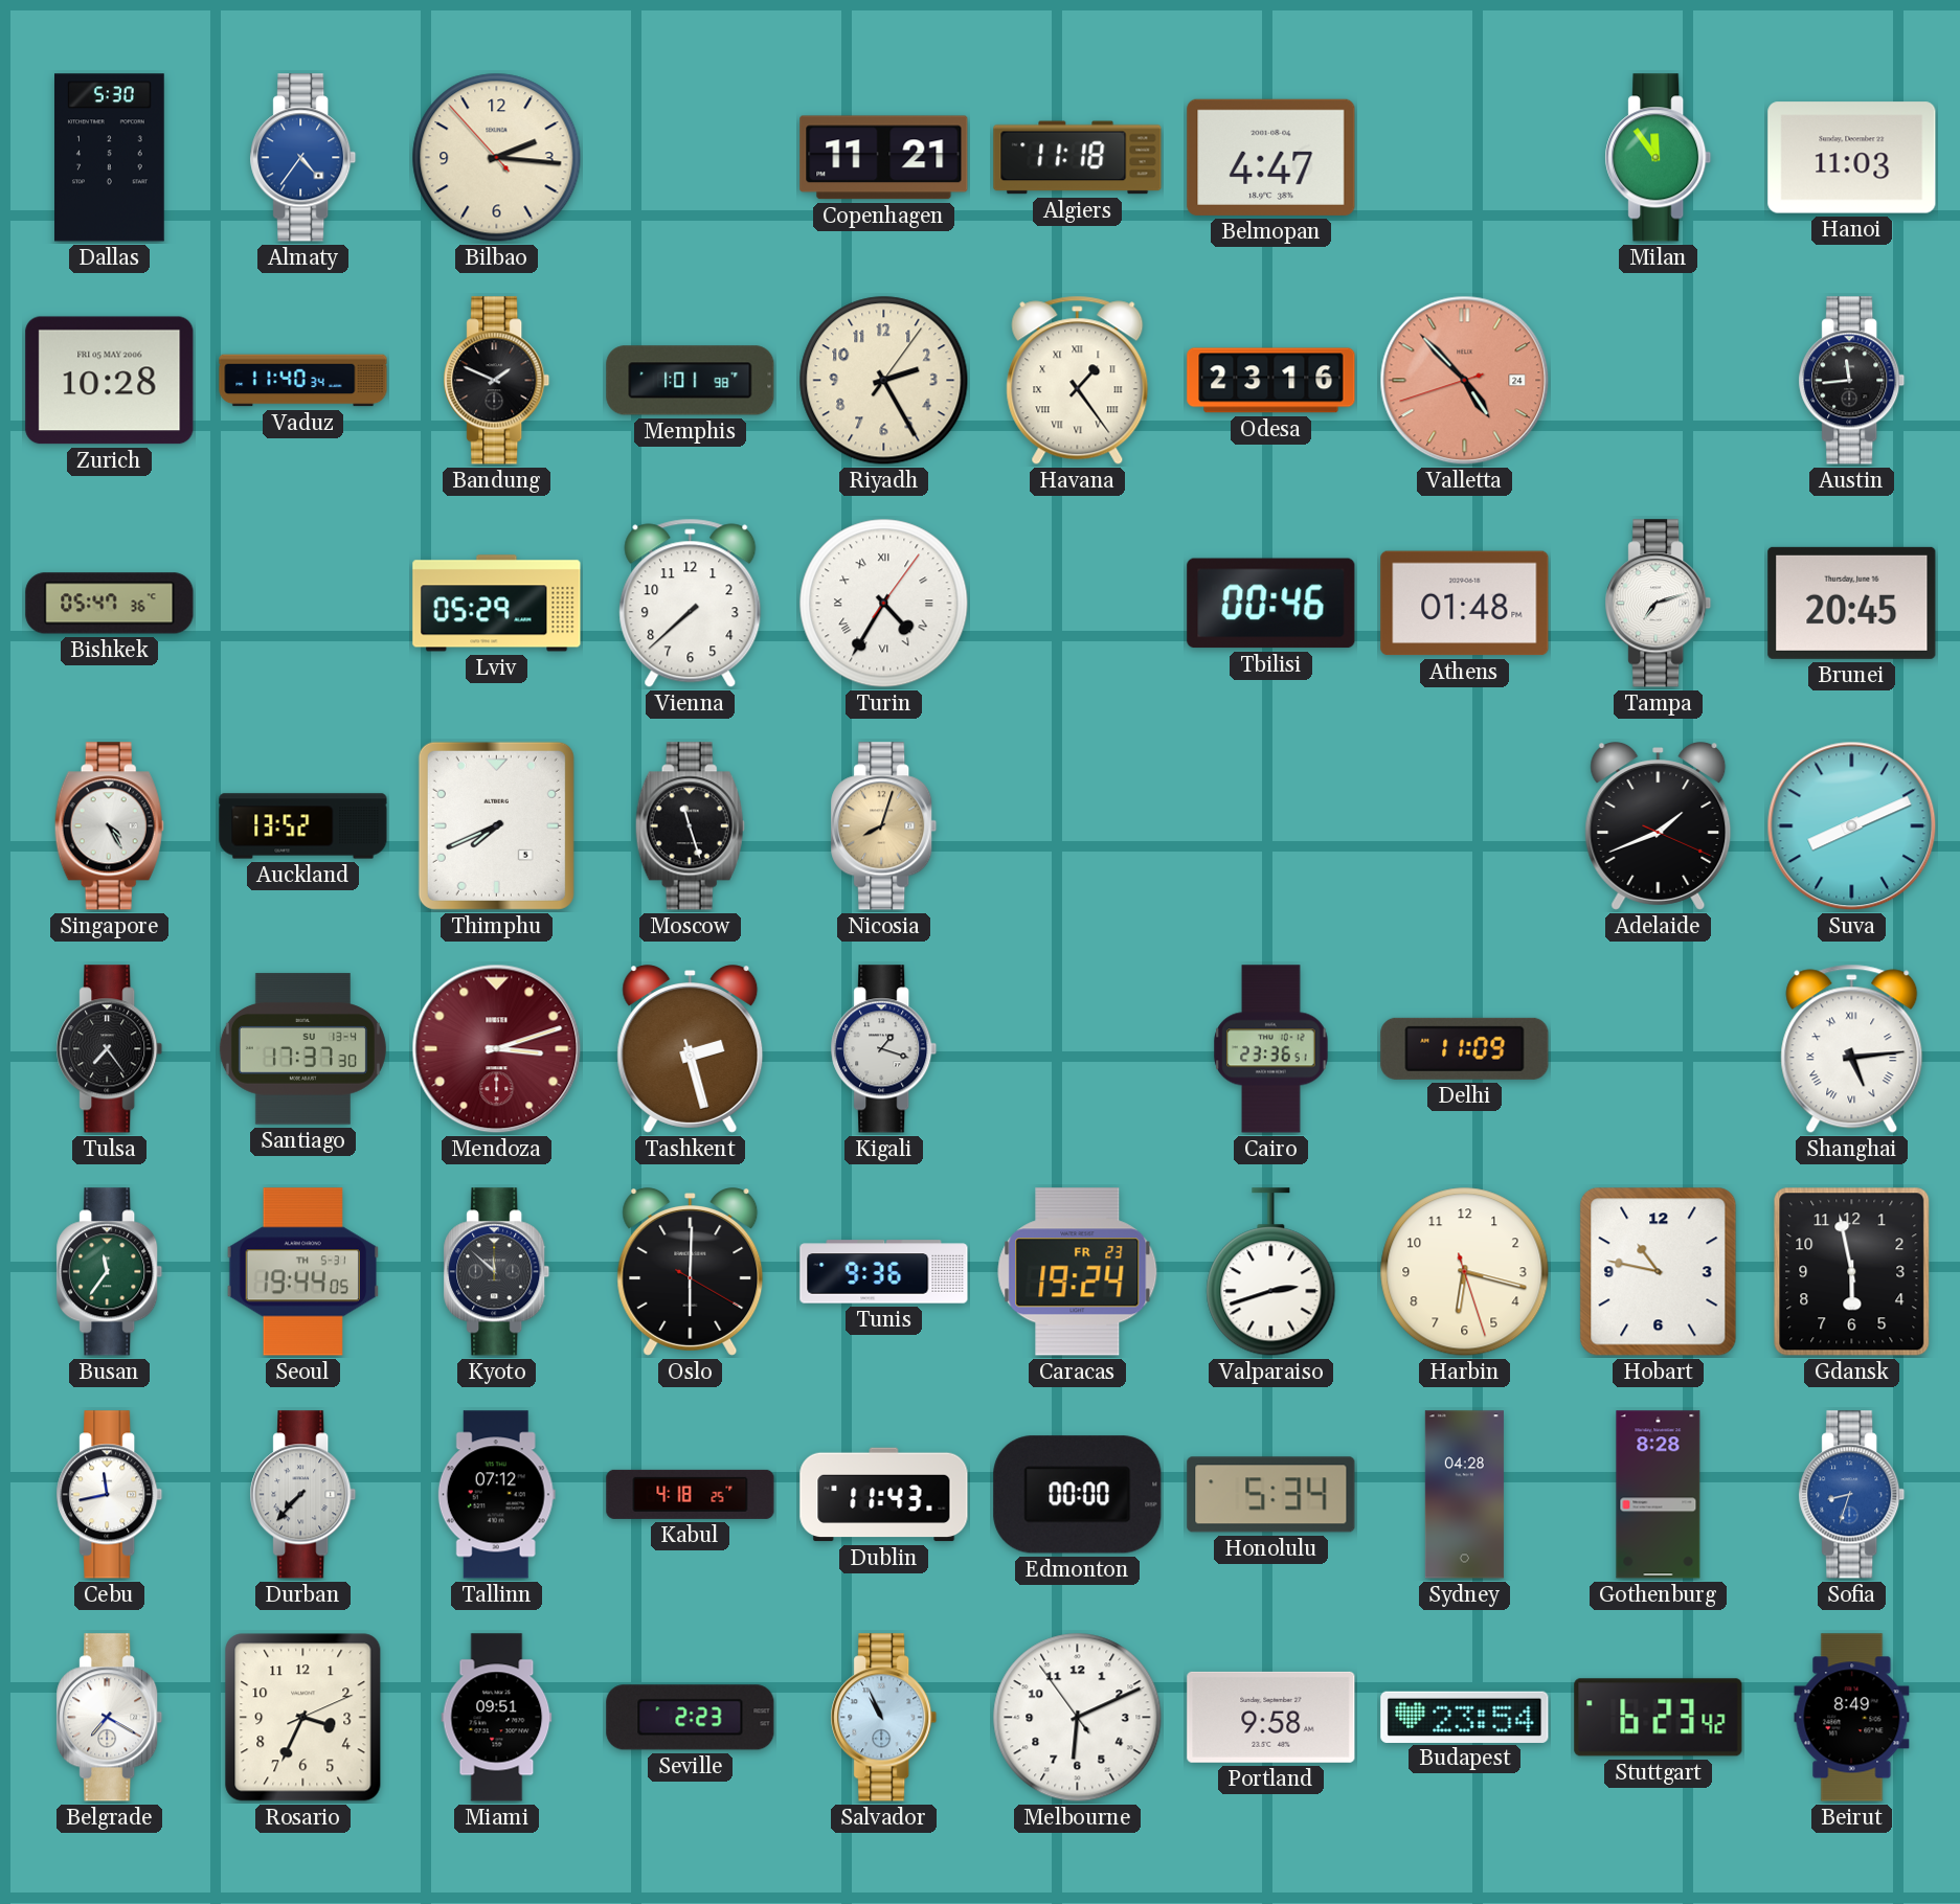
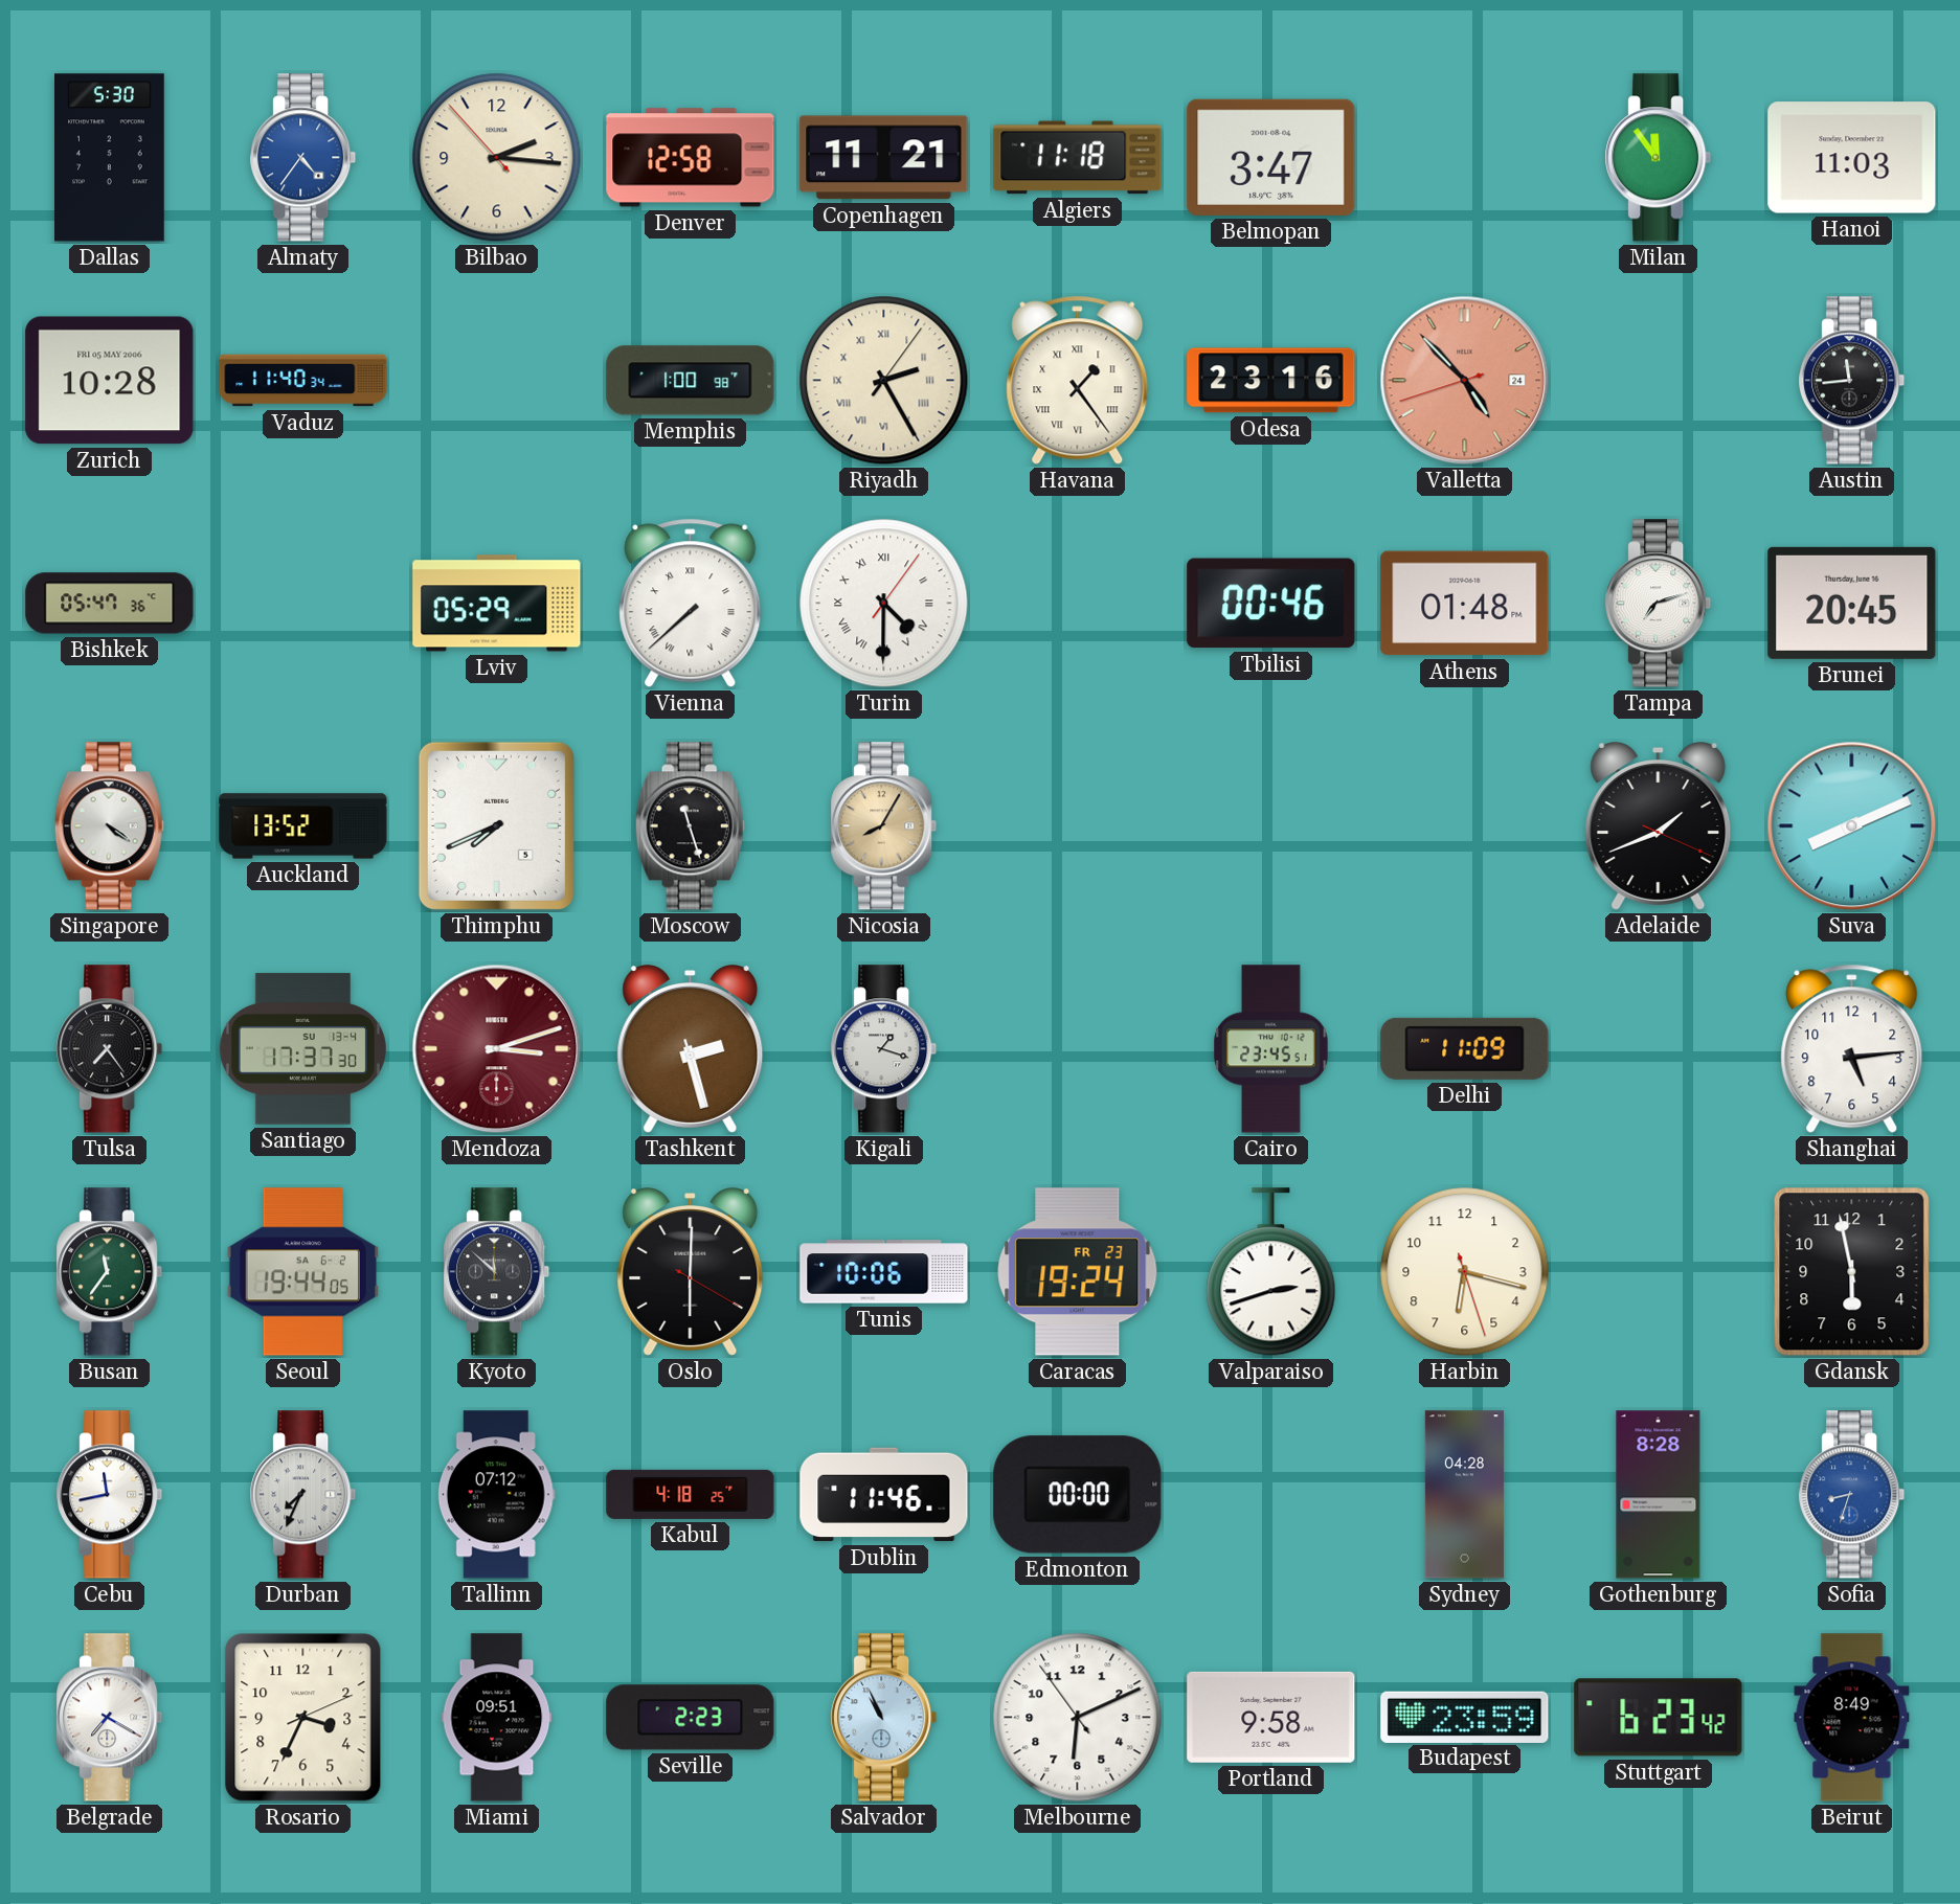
Denver: none -> 12:58 (691, 158)
Belmopan: 4:47 -> 3:47 (1271, 157)
Bandung: 1:49 -> none (497, 381)
Memphis: 1:01 -> 1:00 (691, 381)
Riyadh numerals: Arabic -> Roman (884, 381)
Vienna numerals: Arabic -> Roman (691, 604)
Turin: 4:35 -> 4:30 (884, 604)
Singapore: 4:25 -> 4:21 (109, 826)
Nicosia: 8:03 -> 8:05 (884, 826)
Cairo: 23:36 -> 23:45 (1271, 1049)
Shanghai numerals: Roman -> Arabic (1852, 1049)
Seoul date: TH 5-31 -> SA 6-2 (302, 1272)
Tunis: 9:36 -> 10:06 (884, 1272)
Hobart: 10:47 -> none (1659, 1272)
Durban: 7:37 -> 7:34 (303, 1495)
Dublin: 11:43 -> 11:46 (884, 1495)
Honolulu: 5:34 -> none (1271, 1495)
Budapest: 23:54 -> 23:59 (1465, 1717)
